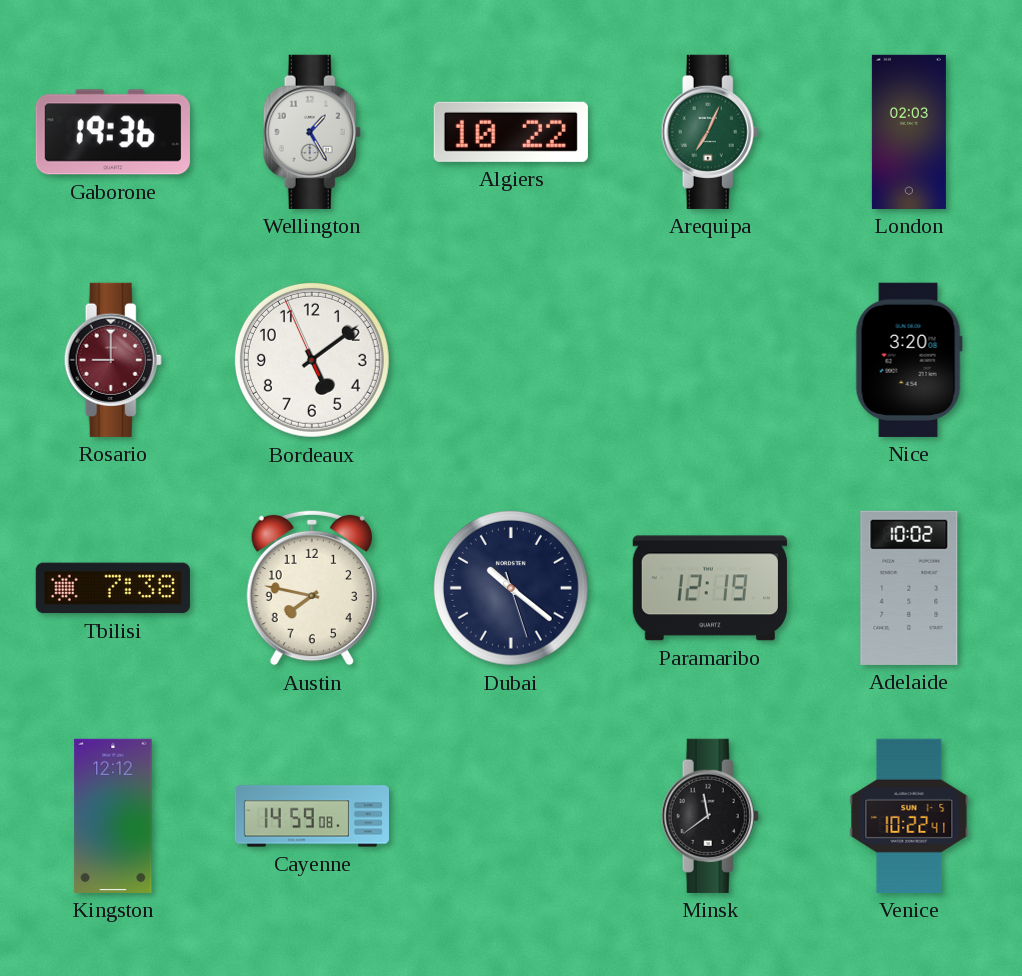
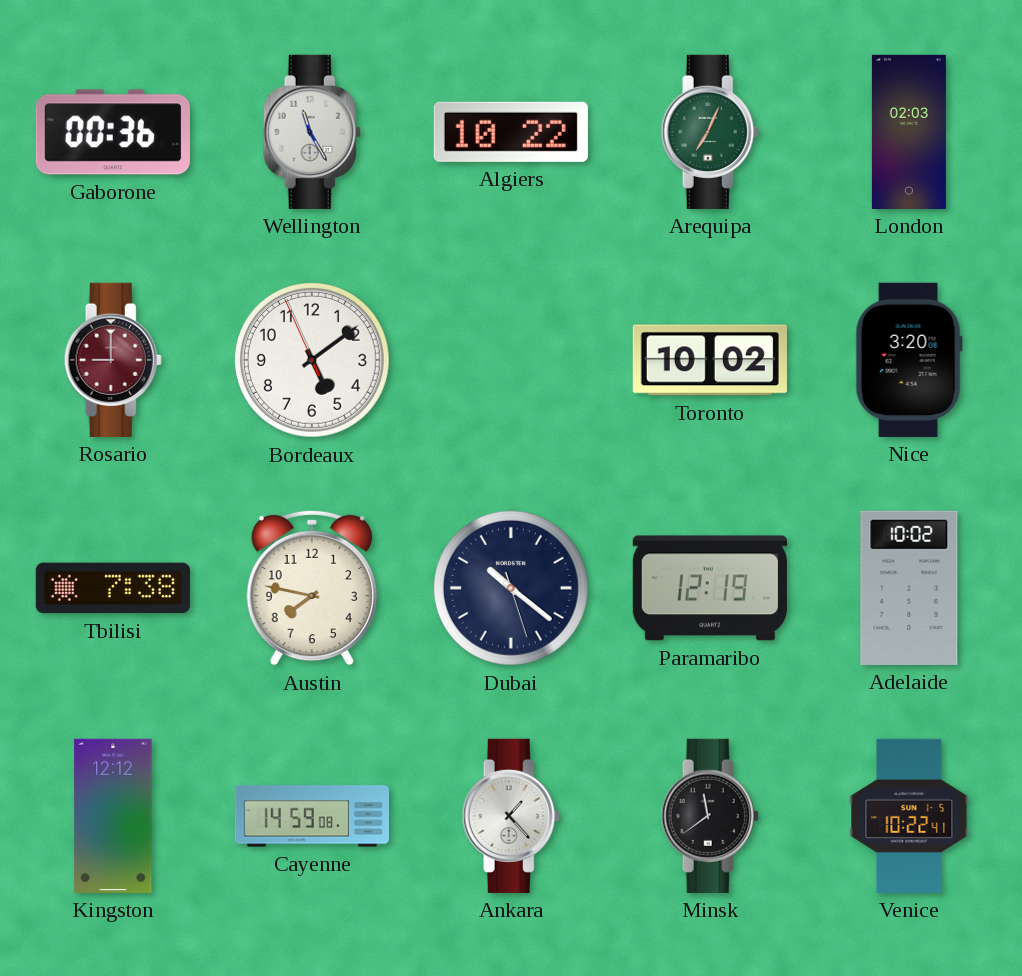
Gaborone: 19:36 -> 00:36 (113, 132)
Wellington: 1:25 -> 11:25 (312, 132)
Toronto: none -> 10:02 (710, 360)
Ankara: none -> 1:23 (511, 816)
